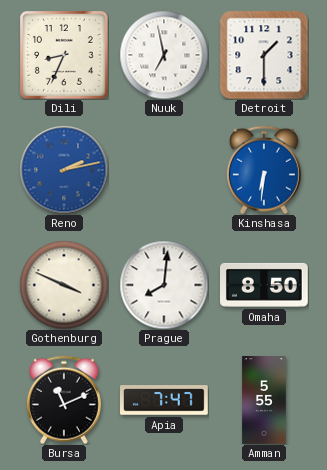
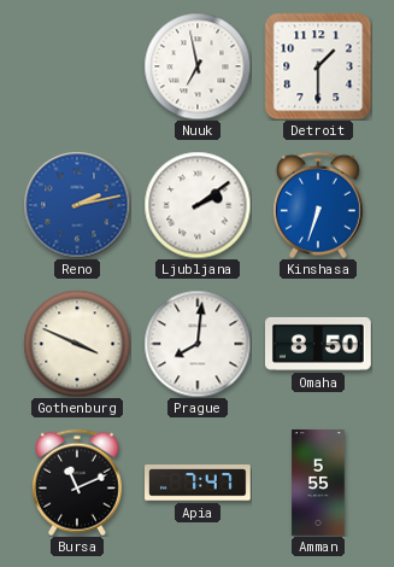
Dili: 8:34 -> none (64, 55)
Ljubljana: none -> 2:09 (198, 205)
Kinshasa: 6:31 -> 6:33 (318, 205)
